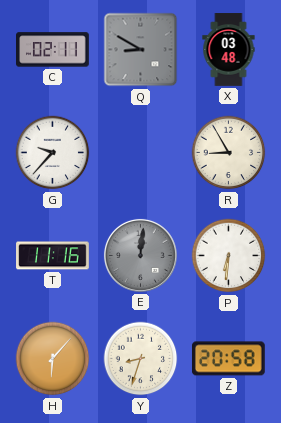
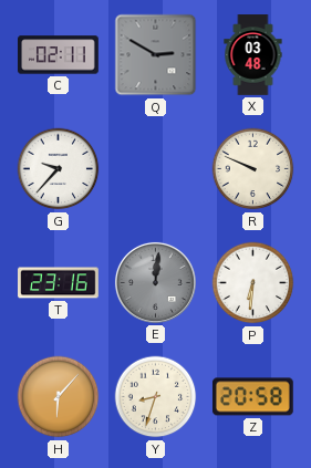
Q: 8:50 -> 2:50 (156, 55)
R: 8:55 -> 9:49 (253, 169)
T: 11:16 -> 23:16 (59, 283)
